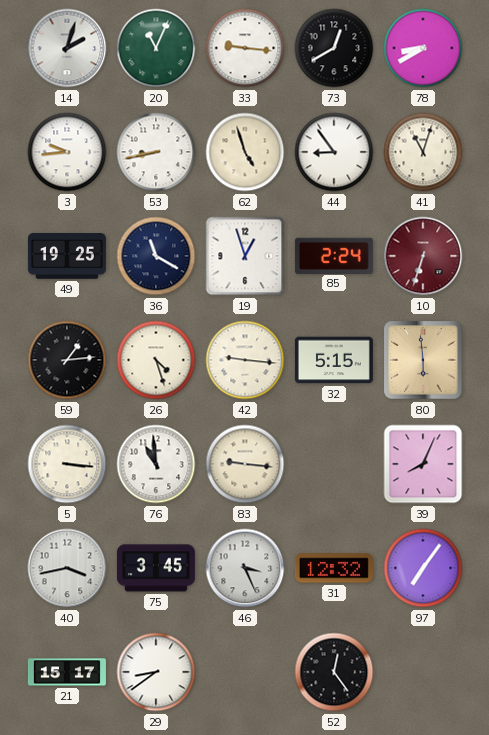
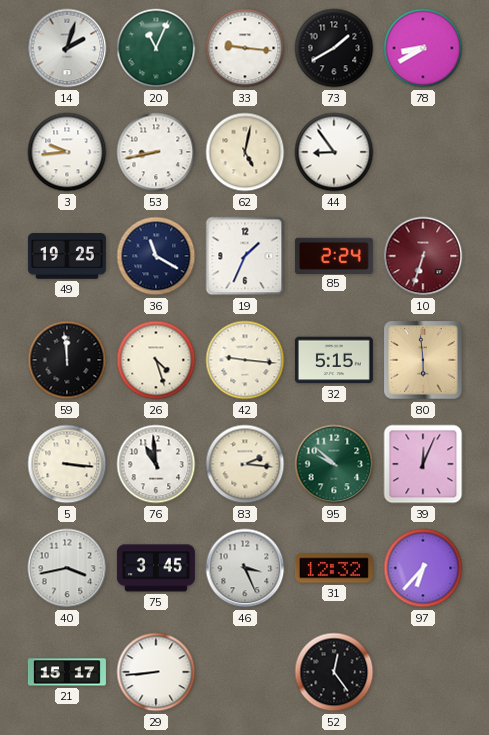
73: 12:40 -> 1:40 (334, 48)
62: 4:57 -> 5:02 (245, 152)
41: 11:03 -> none (423, 152)
19: 12:57 -> 1:34 (245, 256)
59: 1:14 -> 11:59 (67, 360)
83: 9:16 -> 2:16 (245, 464)
95: none -> 9:52 (334, 464)
39: 8:04 -> 12:04 (423, 464)
97: 7:06 -> 6:37 (423, 568)
29: 8:39 -> 8:44 (156, 672)
